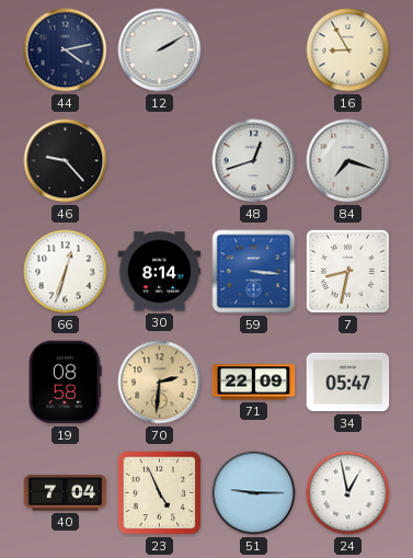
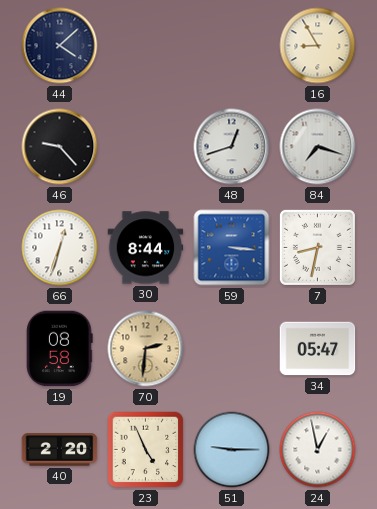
44: 4:13 -> 4:08 (60, 46)
12: 2:10 -> none (160, 50)
30: 8:14 -> 8:44 (146, 248)
71: 22:09 -> none (254, 383)
40: 7:04 -> 2:20 (60, 450)
